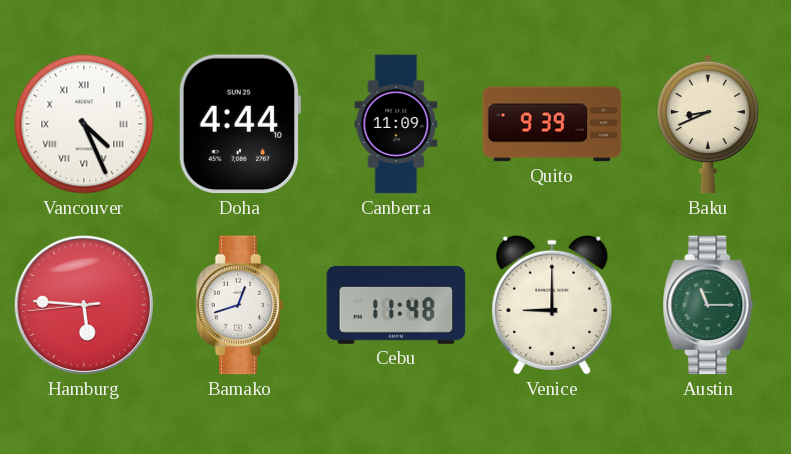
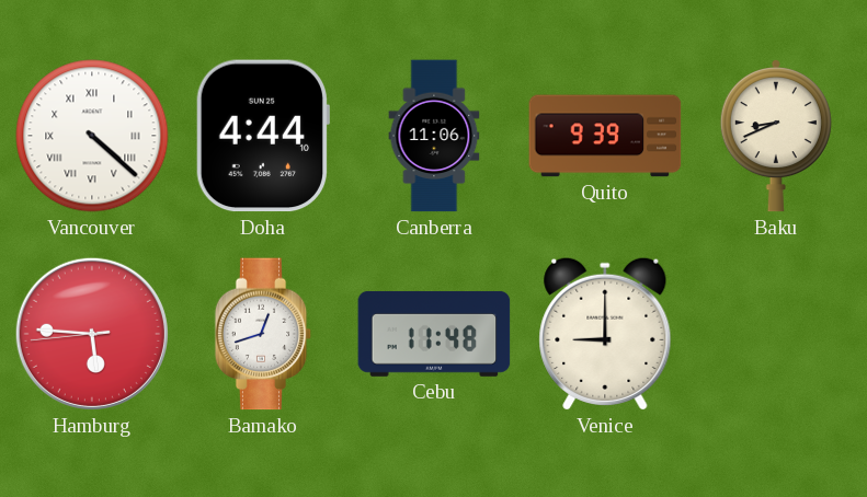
Vancouver: 4:26 -> 4:22 (92, 136)
Canberra: 11:09 -> 11:06 (434, 136)
Austin: 11:15 -> none (708, 305)
